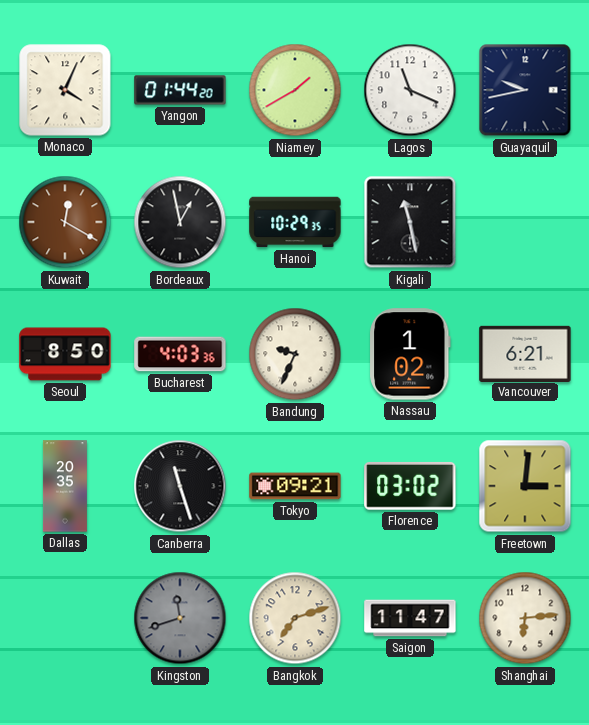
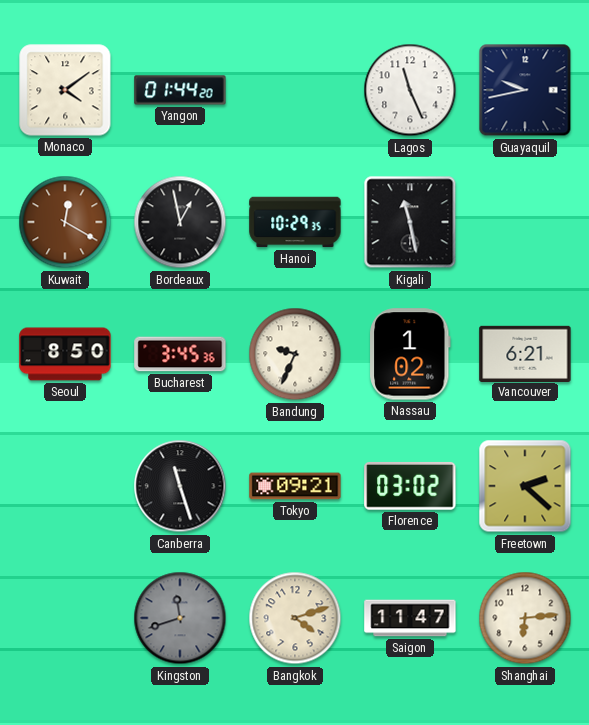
Monaco: 4:04 -> 4:09 (65, 90)
Niamey: 1:40 -> none (295, 90)
Lagos: 11:19 -> 11:26 (410, 90)
Bucharest: 4:03 -> 3:45 (180, 354)
Dallas: 20:35 -> none (65, 486)
Freetown: 3:01 -> 2:22 (525, 486)
Bangkok: 7:12 -> 4:12 (295, 618)
